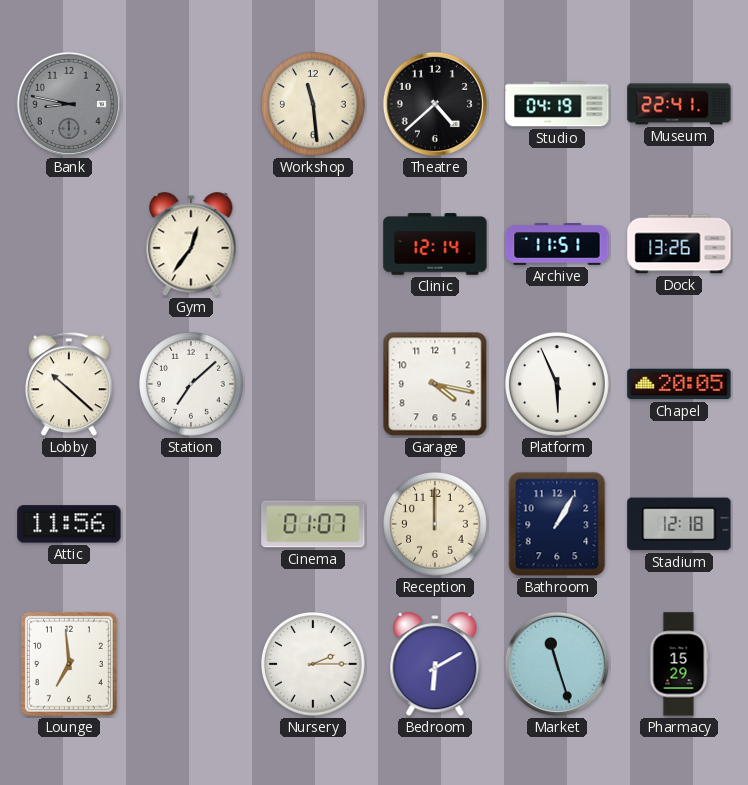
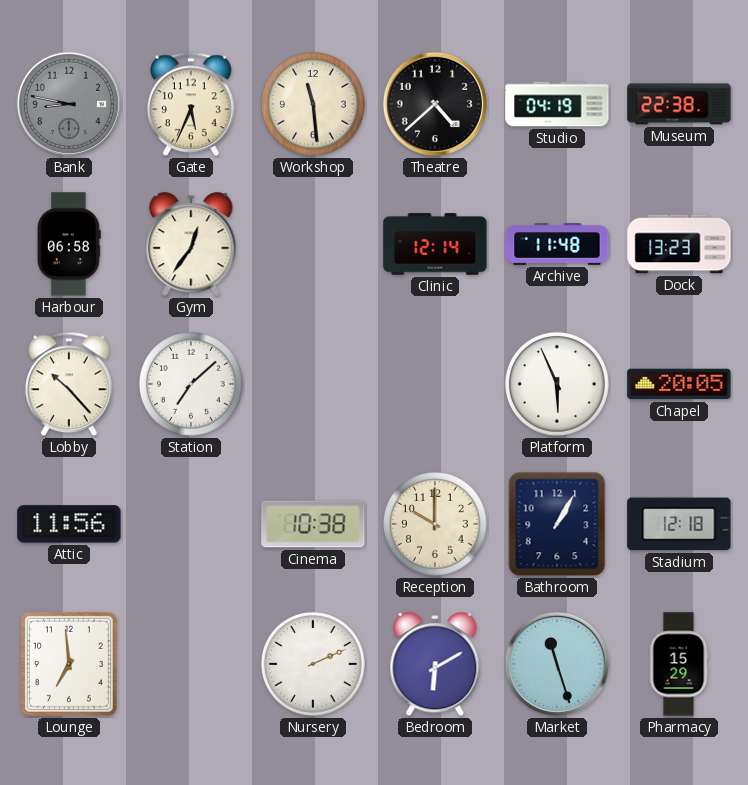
Gate: none -> 5:34 (191, 104)
Museum: 22:41 -> 22:38 (679, 104)
Harbour: none -> 06:58 (70, 244)
Archive: 11:51 -> 11:48 (557, 244)
Dock: 13:26 -> 13:23 (679, 244)
Lobby: 10:22 -> 10:23 (69, 384)
Garage: 4:17 -> none (435, 384)
Cinema: 01:07 -> 10:38 (313, 524)
Reception: 12:00 -> 10:00 (435, 524)
Nursery: 2:15 -> 2:11 (313, 664)
